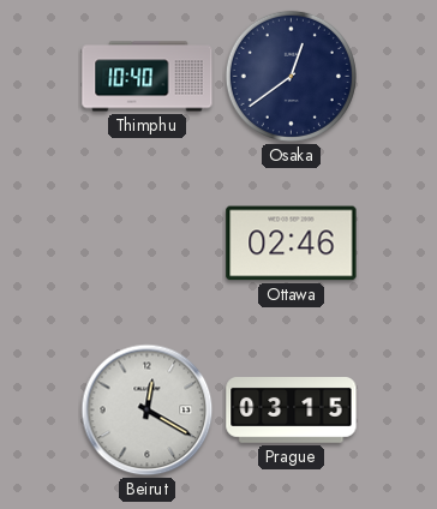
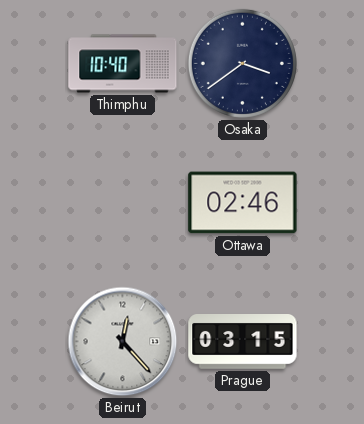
Osaka: 12:39 -> 3:39 (242, 63)
Beirut: 12:20 -> 12:23 (123, 342)
